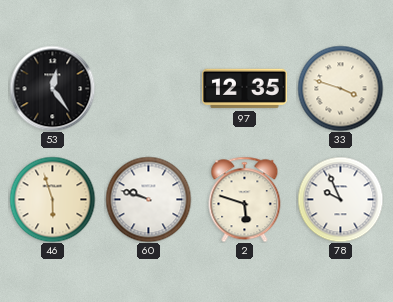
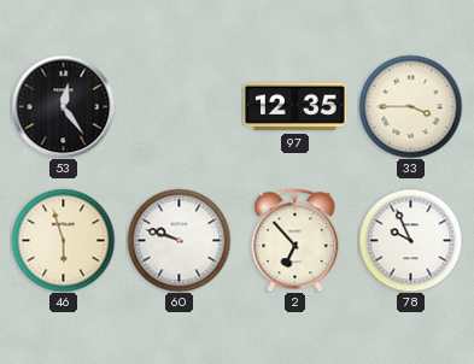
33: 3:48 -> 3:45 (410, 106)
2: 5:48 -> 6:53 (295, 240)
